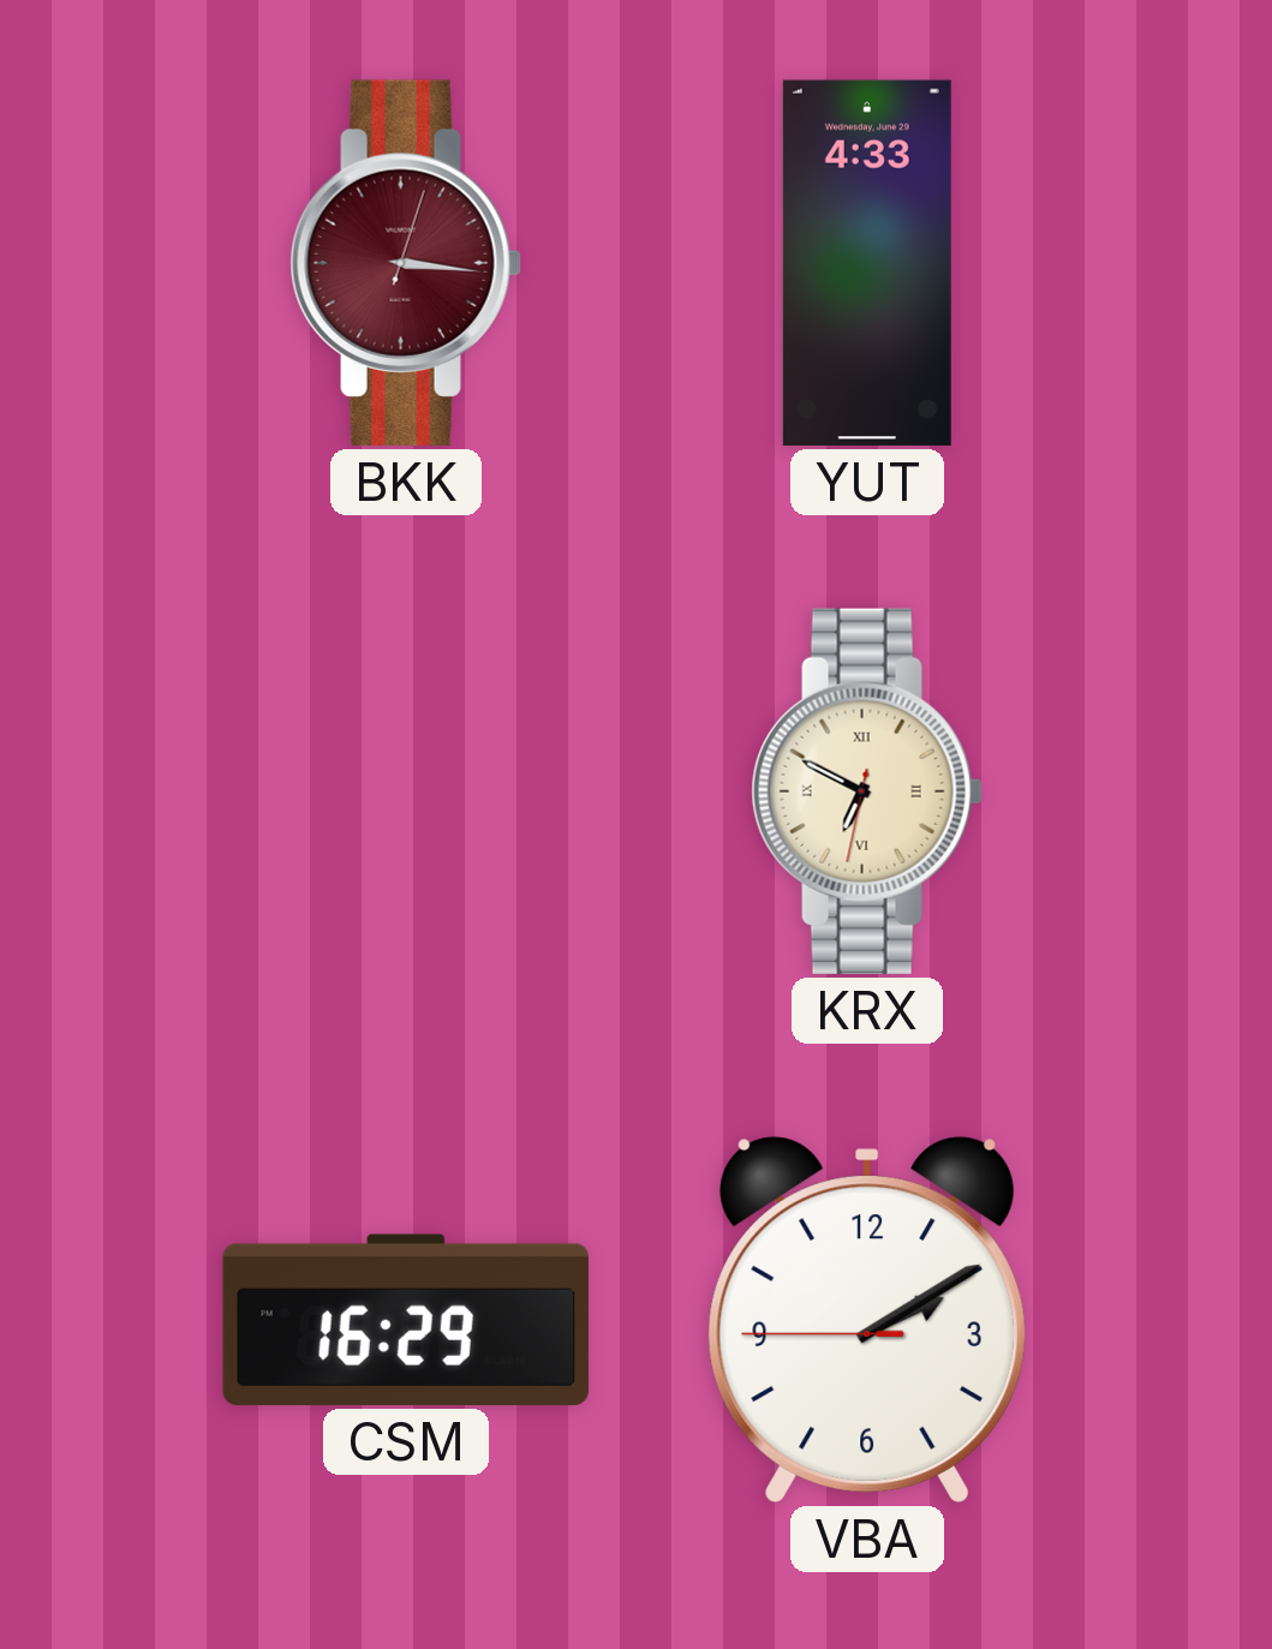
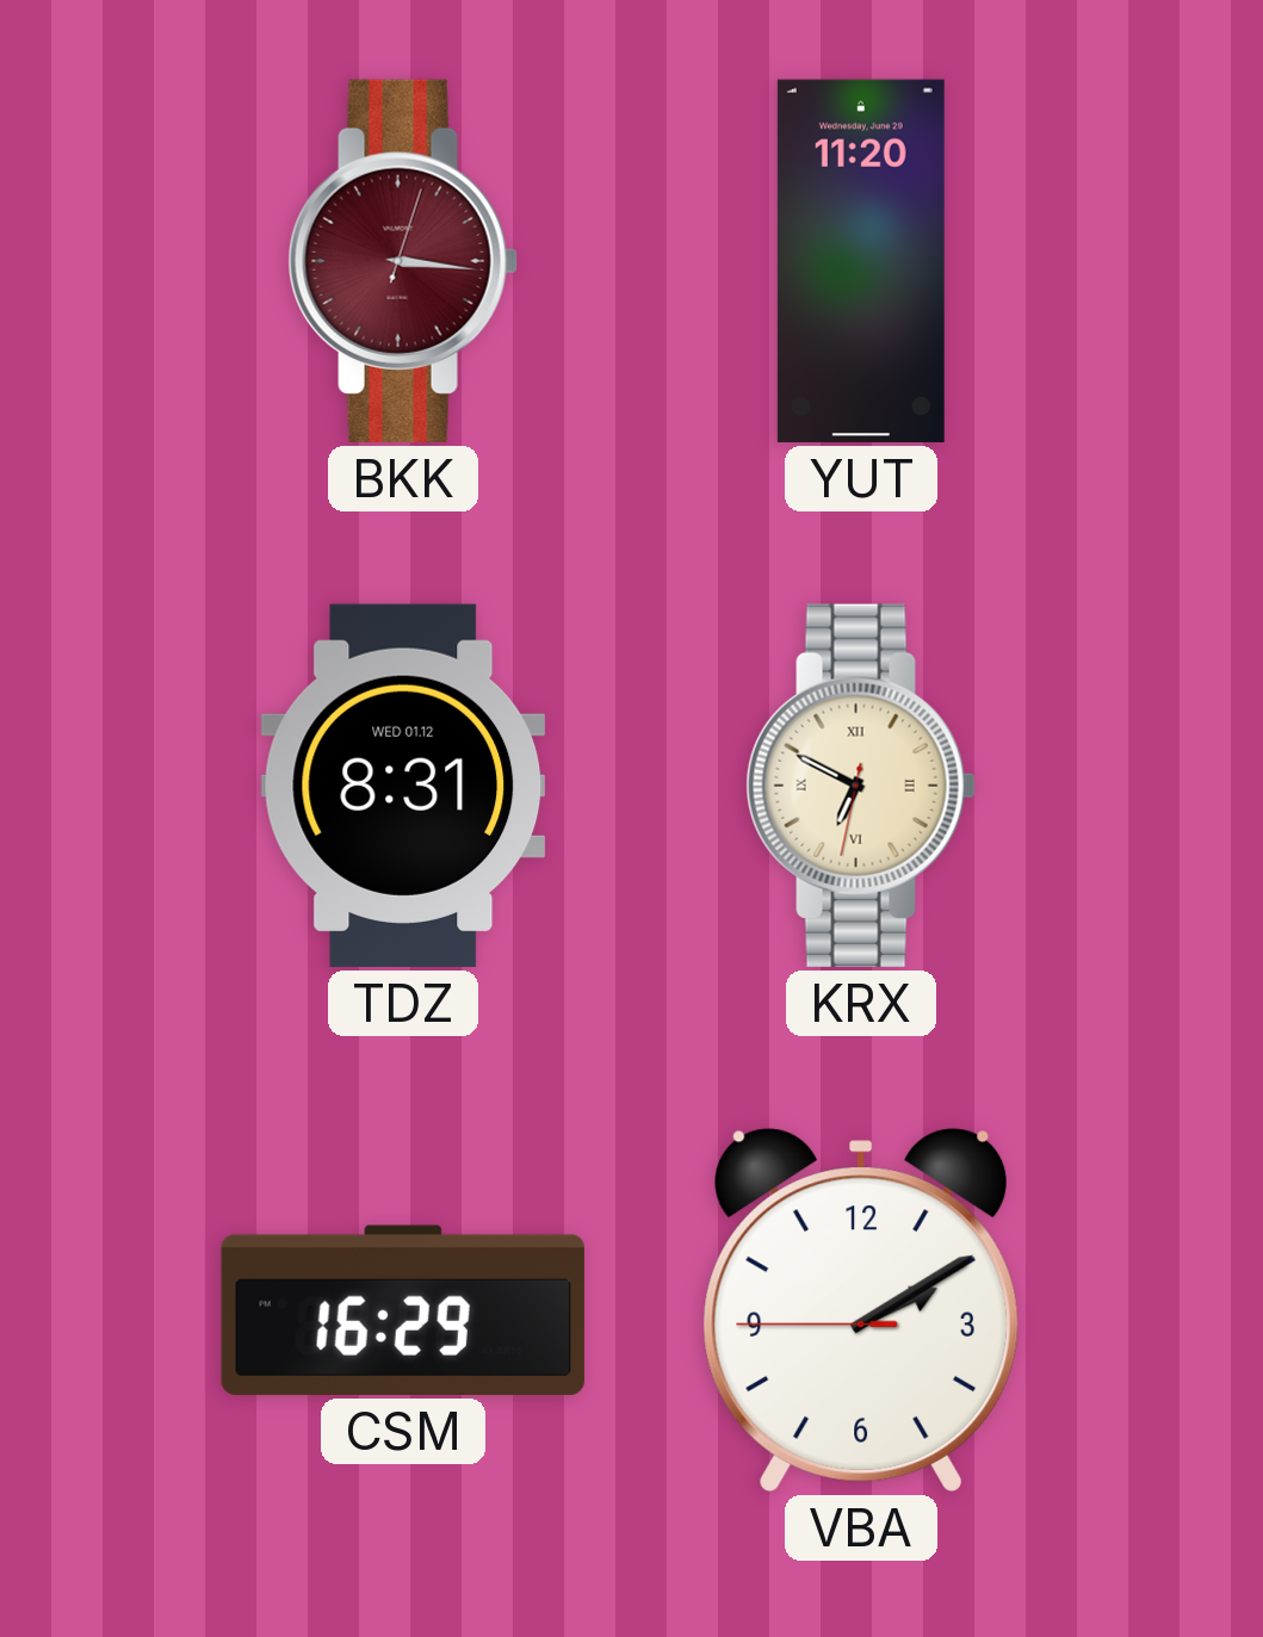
YUT: 4:33 -> 11:20 (861, 261)
TDZ: none -> 8:31 (403, 786)
